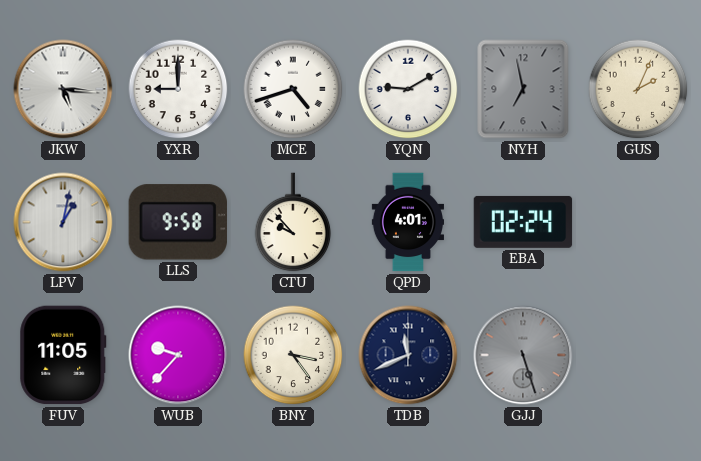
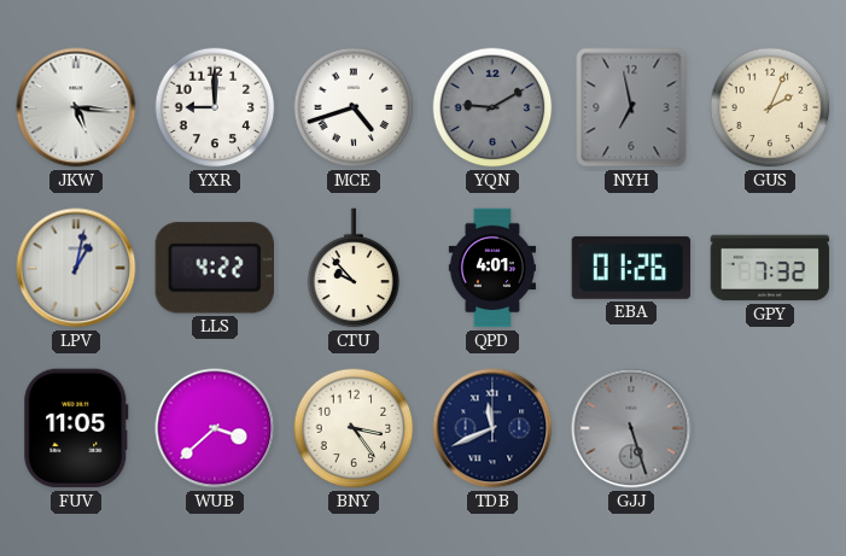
YQN dial: white -> grey (492, 107)
LLS: 9:58 -> 4:22 (215, 268)
EBA: 02:24 -> 01:26 (631, 268)
GPY: none -> 7:32 (770, 268)
WUB: 9:37 -> 3:38 (215, 428)
